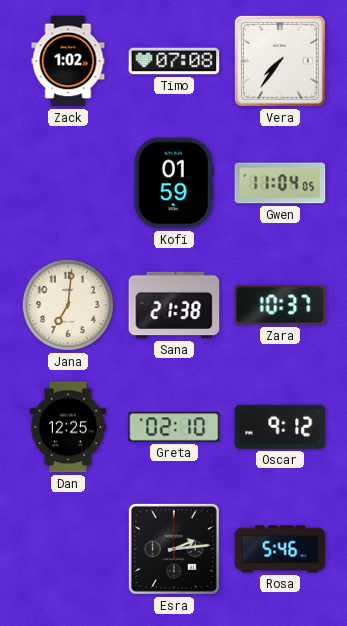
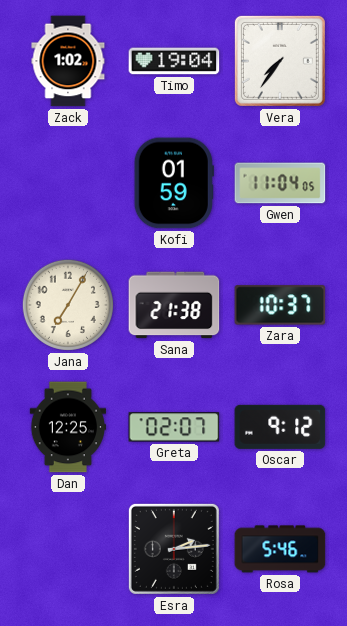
Timo: 07:08 -> 19:04 (174, 61)
Jana: 7:01 -> 7:05 (68, 305)
Greta: 02:10 -> 02:07 (174, 427)
